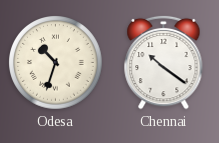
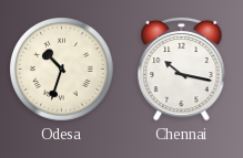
Chennai: 10:21 -> 10:17 (182, 69)
